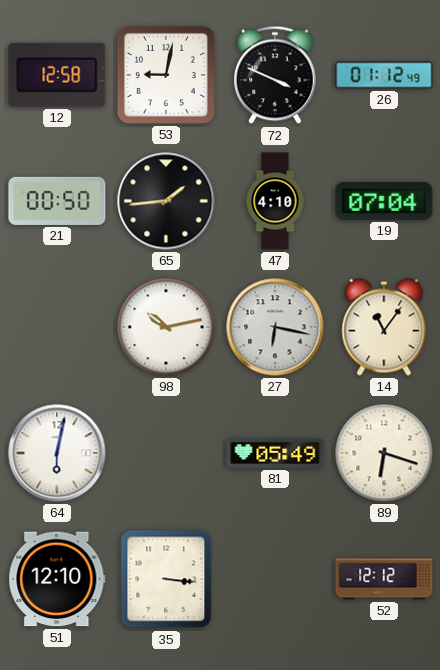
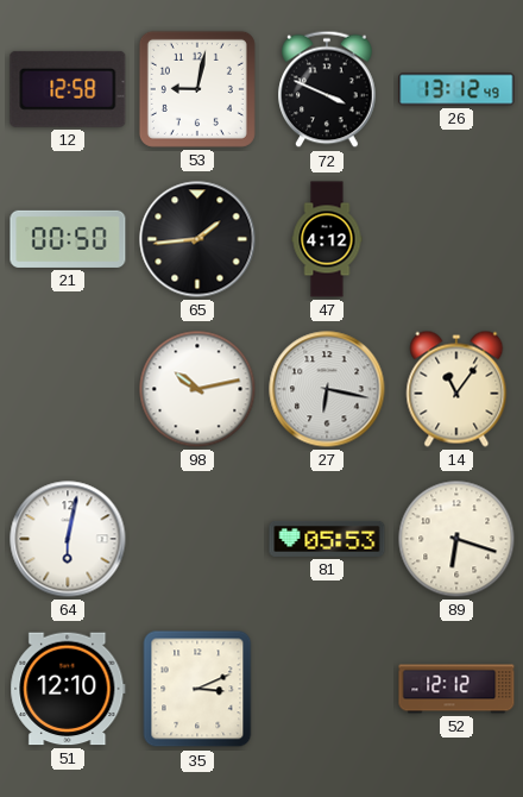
26: 01:12 -> 13:12 (456, 89)
47: 4:10 -> 4:12 (327, 239)
19: 07:04 -> none (384, 201)
81: 05:49 -> 05:53 (327, 539)
35: 3:16 -> 3:11 (197, 689)
